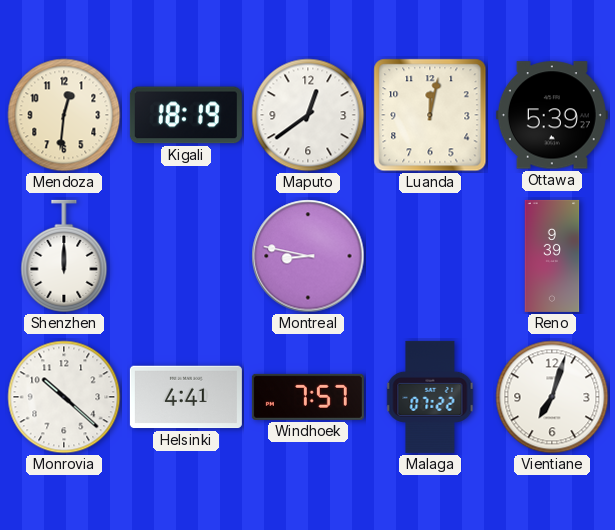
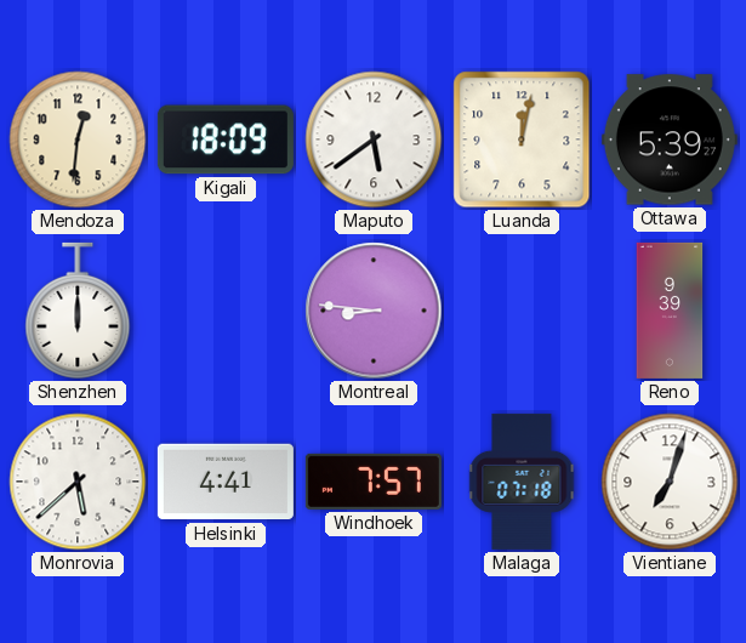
Kigali: 18:19 -> 18:09 (226, 140)
Maputo: 12:39 -> 5:39 (374, 140)
Montreal: 8:47 -> 8:46 (374, 311)
Monrovia: 10:22 -> 5:38 (78, 482)
Malaga: 07:22 -> 07:18 (522, 482)
